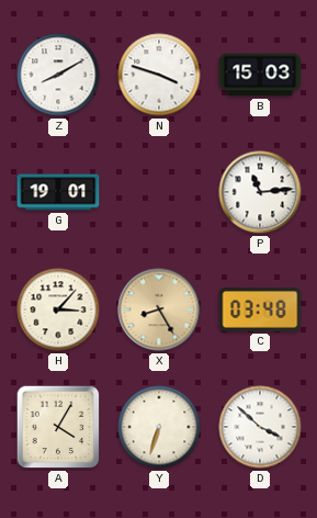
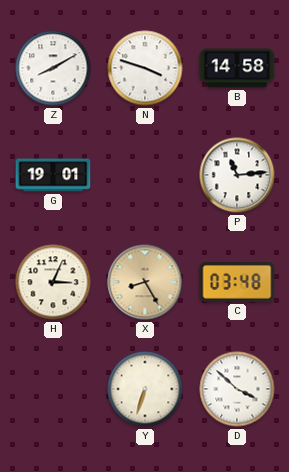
B: 15:03 -> 14:58 (237, 68)
H: 3:07 -> 3:04 (53, 282)
A: 4:05 -> none (58, 427)
